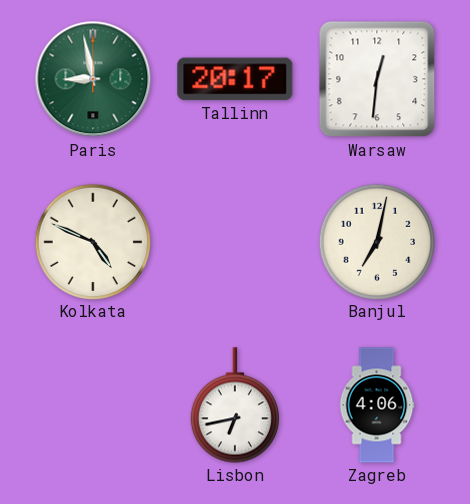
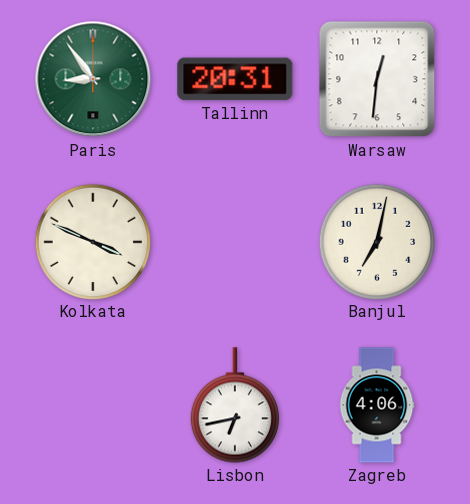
Paris: 8:58 -> 8:54 (93, 79)
Tallinn: 20:17 -> 20:31 (235, 79)
Kolkata: 4:49 -> 3:49 (92, 241)
